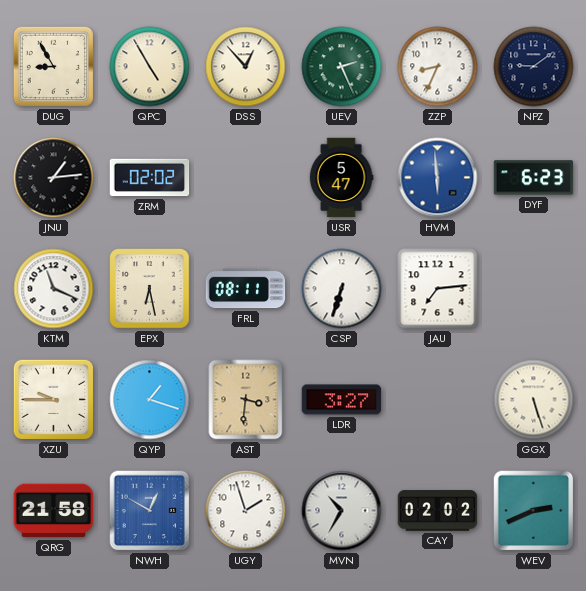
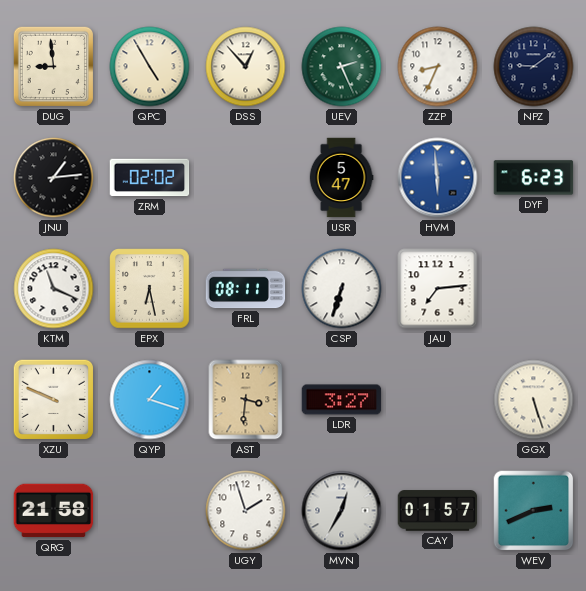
DUG: 8:55 -> 8:59 (53, 66)
XZU: 9:45 -> 9:49 (53, 399)
NWH: 12:50 -> none (150, 511)
MVN: 10:35 -> 12:35 (342, 511)
CAY: 02:02 -> 01:57 (438, 511)
